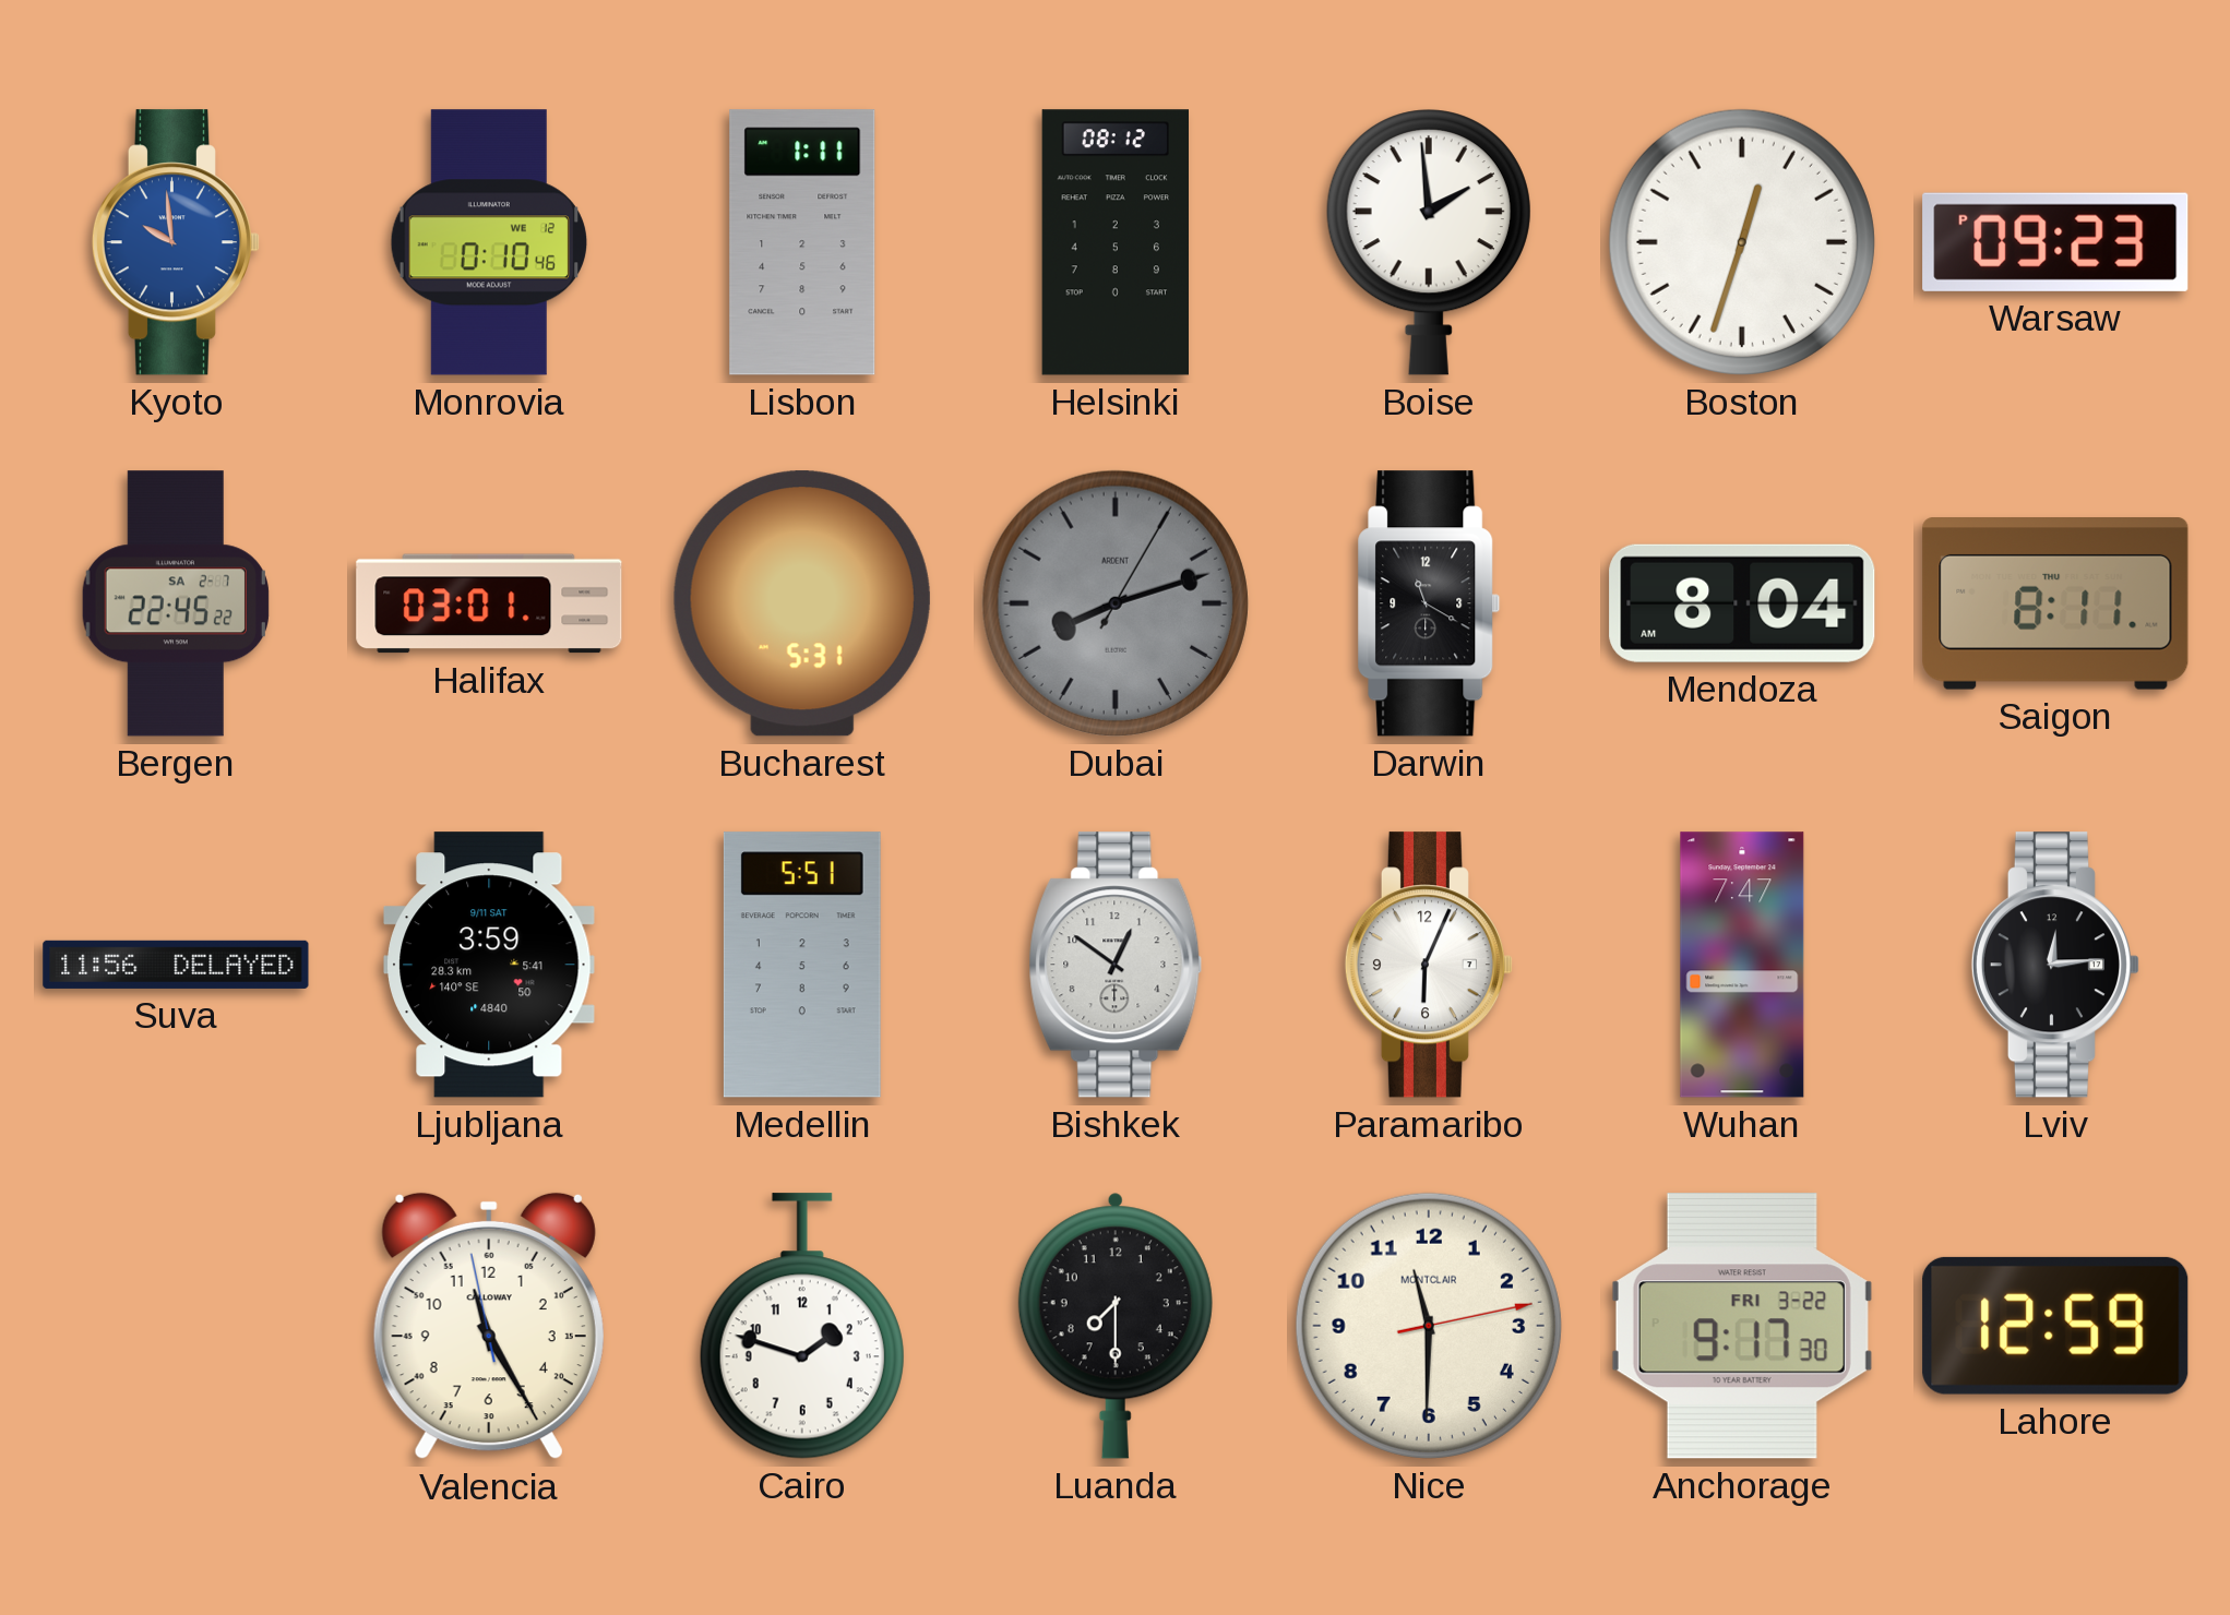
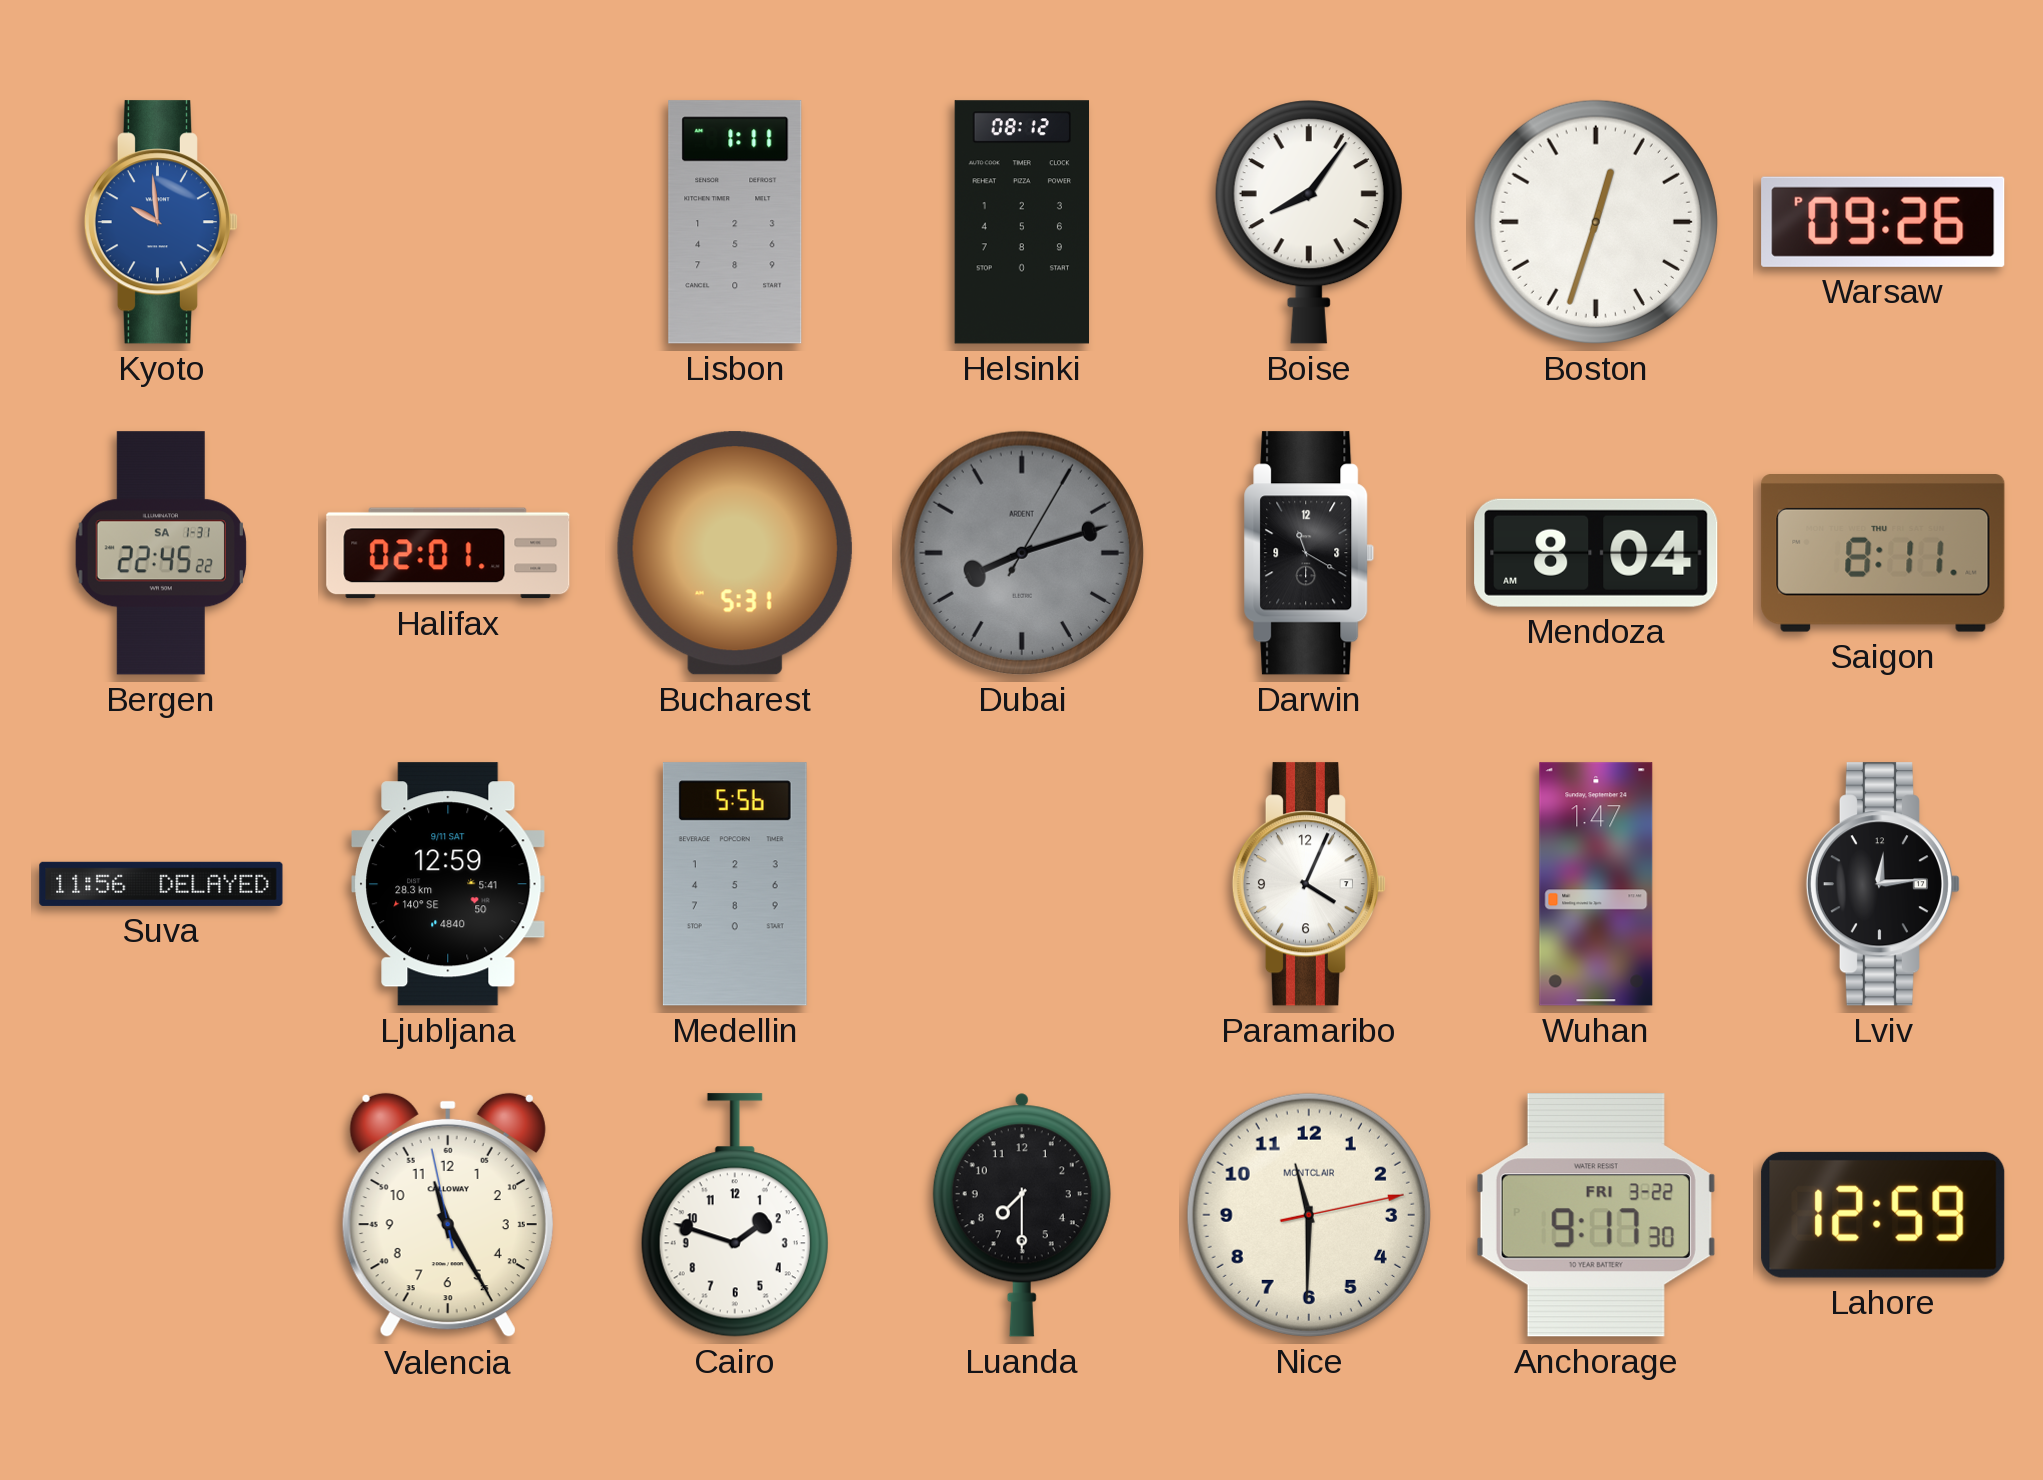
Monrovia: 0:10 -> none (488, 242)
Boise: 1:59 -> 8:06 (1309, 222)
Warsaw: 09:23 -> 09:26 (1883, 222)
Bergen date: SA 2-7 -> SA 1-31 (161, 553)
Halifax: 03:01 -> 02:01 (448, 553)
Ljubljana: 3:59 -> 12:59 (449, 884)
Medellin: 5:51 -> 5:56 (735, 884)
Bishkek: 12:51 -> none (1116, 965)
Paramaribo: 6:04 -> 4:04 (1308, 884)
Wuhan: 7:47 -> 1:47 (1596, 884)
